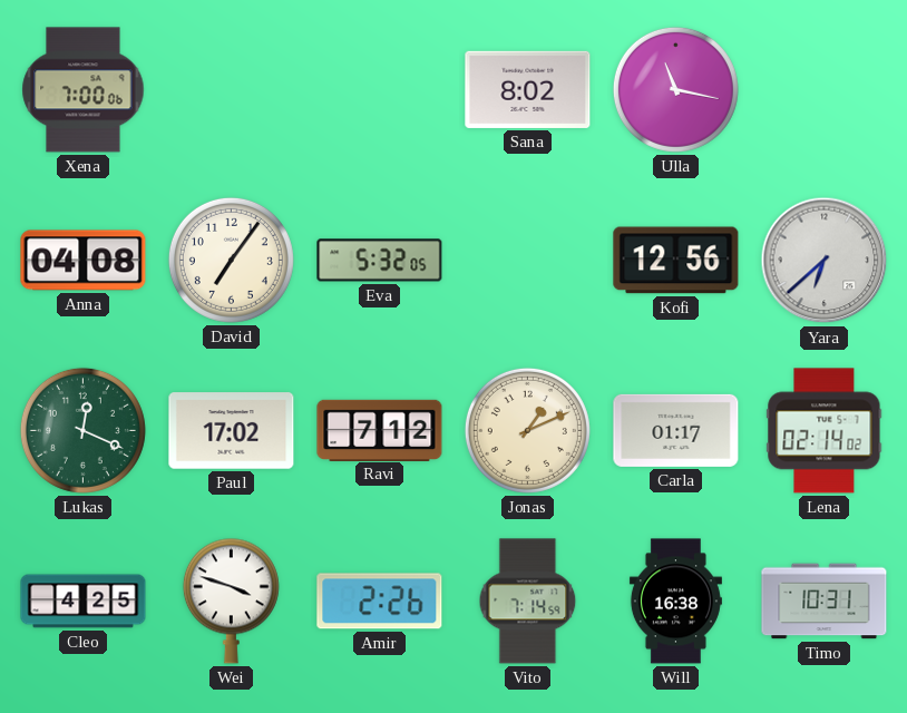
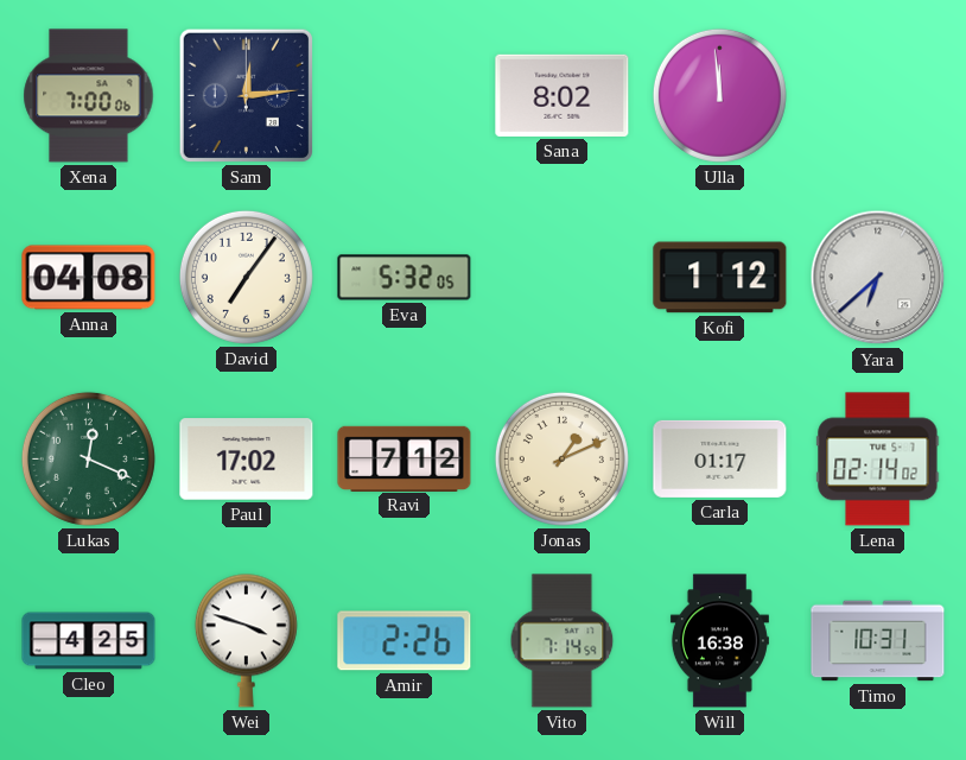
Sam: none -> 12:14 (246, 95)
Ulla: 11:17 -> 11:59 (719, 95)
Kofi: 12:56 -> 1:12 (720, 278)
